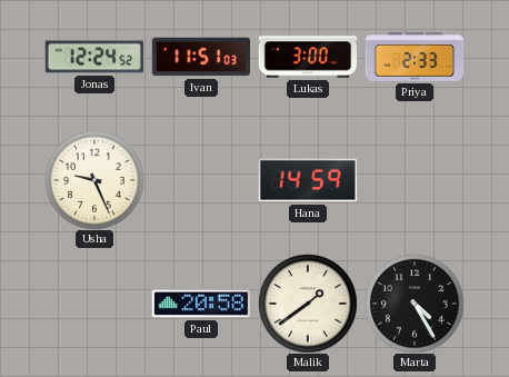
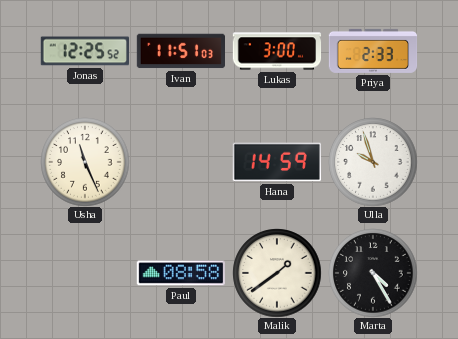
Jonas: 12:24 -> 12:25 (84, 51)
Usha: 9:26 -> 11:26 (85, 162)
Ulla: none -> 9:57 (373, 162)
Paul: 20:58 -> 08:58 (180, 273)
